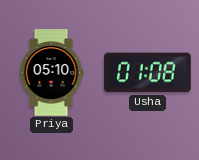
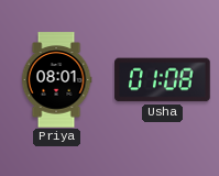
Priya: 05:10 -> 08:01 (56, 80)
